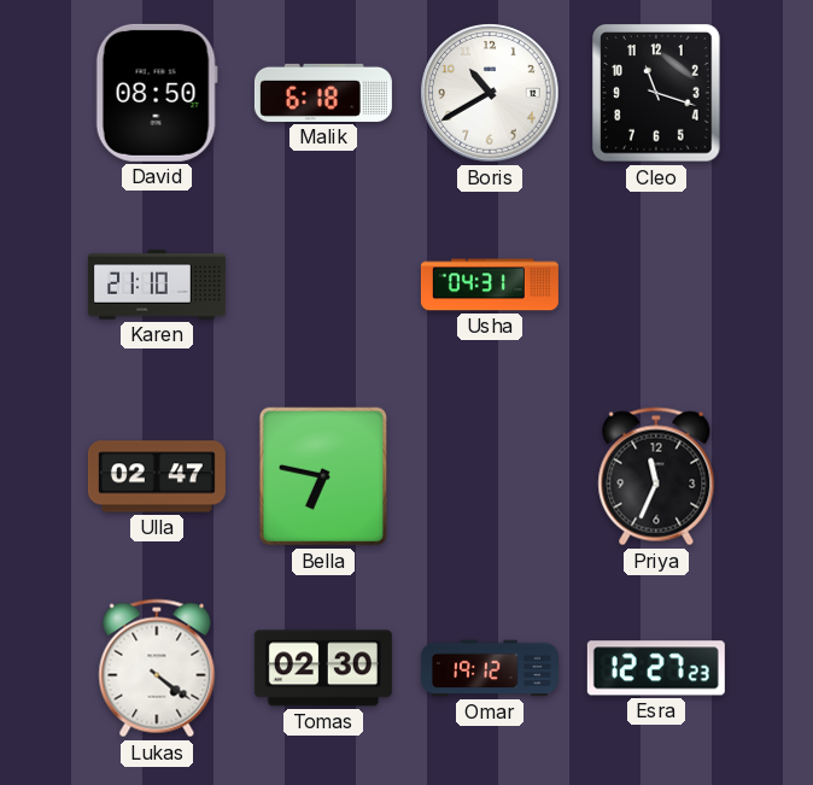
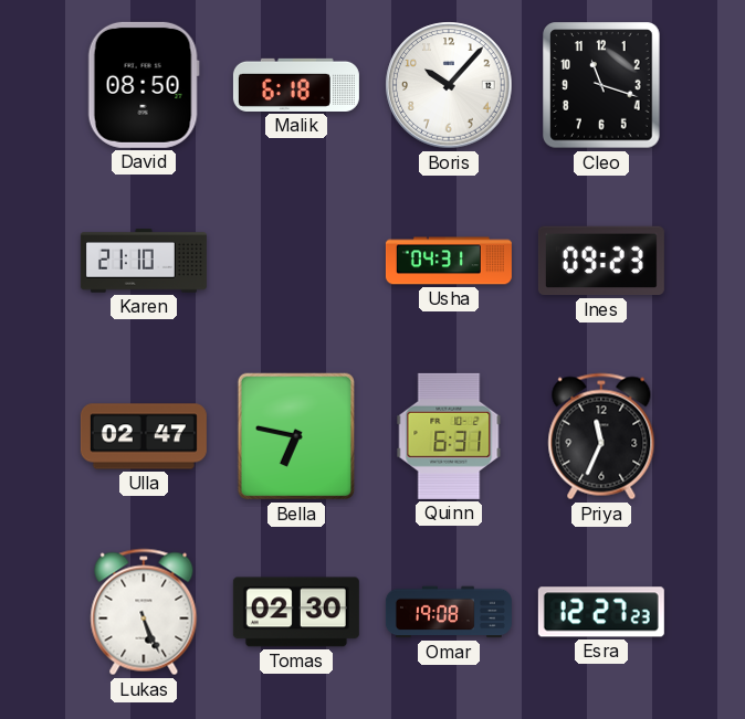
Boris: 10:40 -> 10:07 (449, 85)
Ines: none -> 09:23 (601, 261)
Quinn: none -> 6:31 (449, 436)
Lukas: 4:21 -> 5:26 (144, 612)
Omar: 19:12 -> 19:08 (449, 612)
